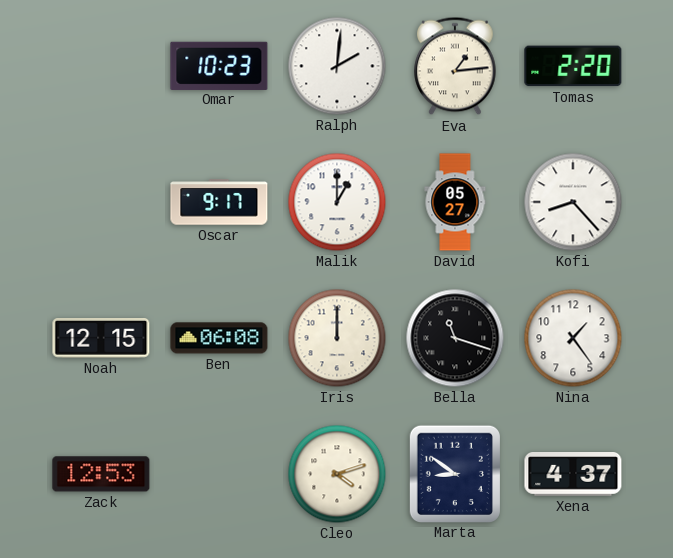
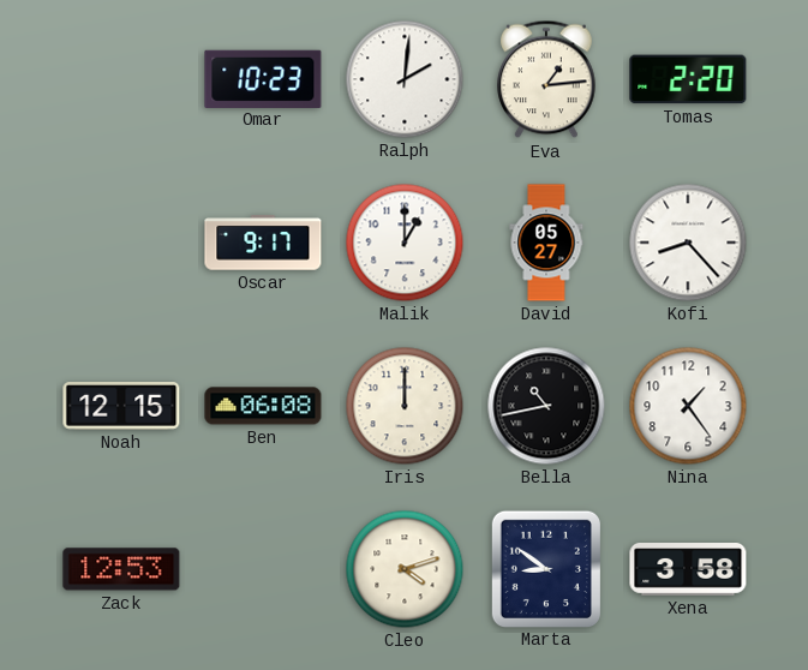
Bella: 11:18 -> 10:43 (546, 406)
Xena: 4:37 -> 3:58 (688, 570)
